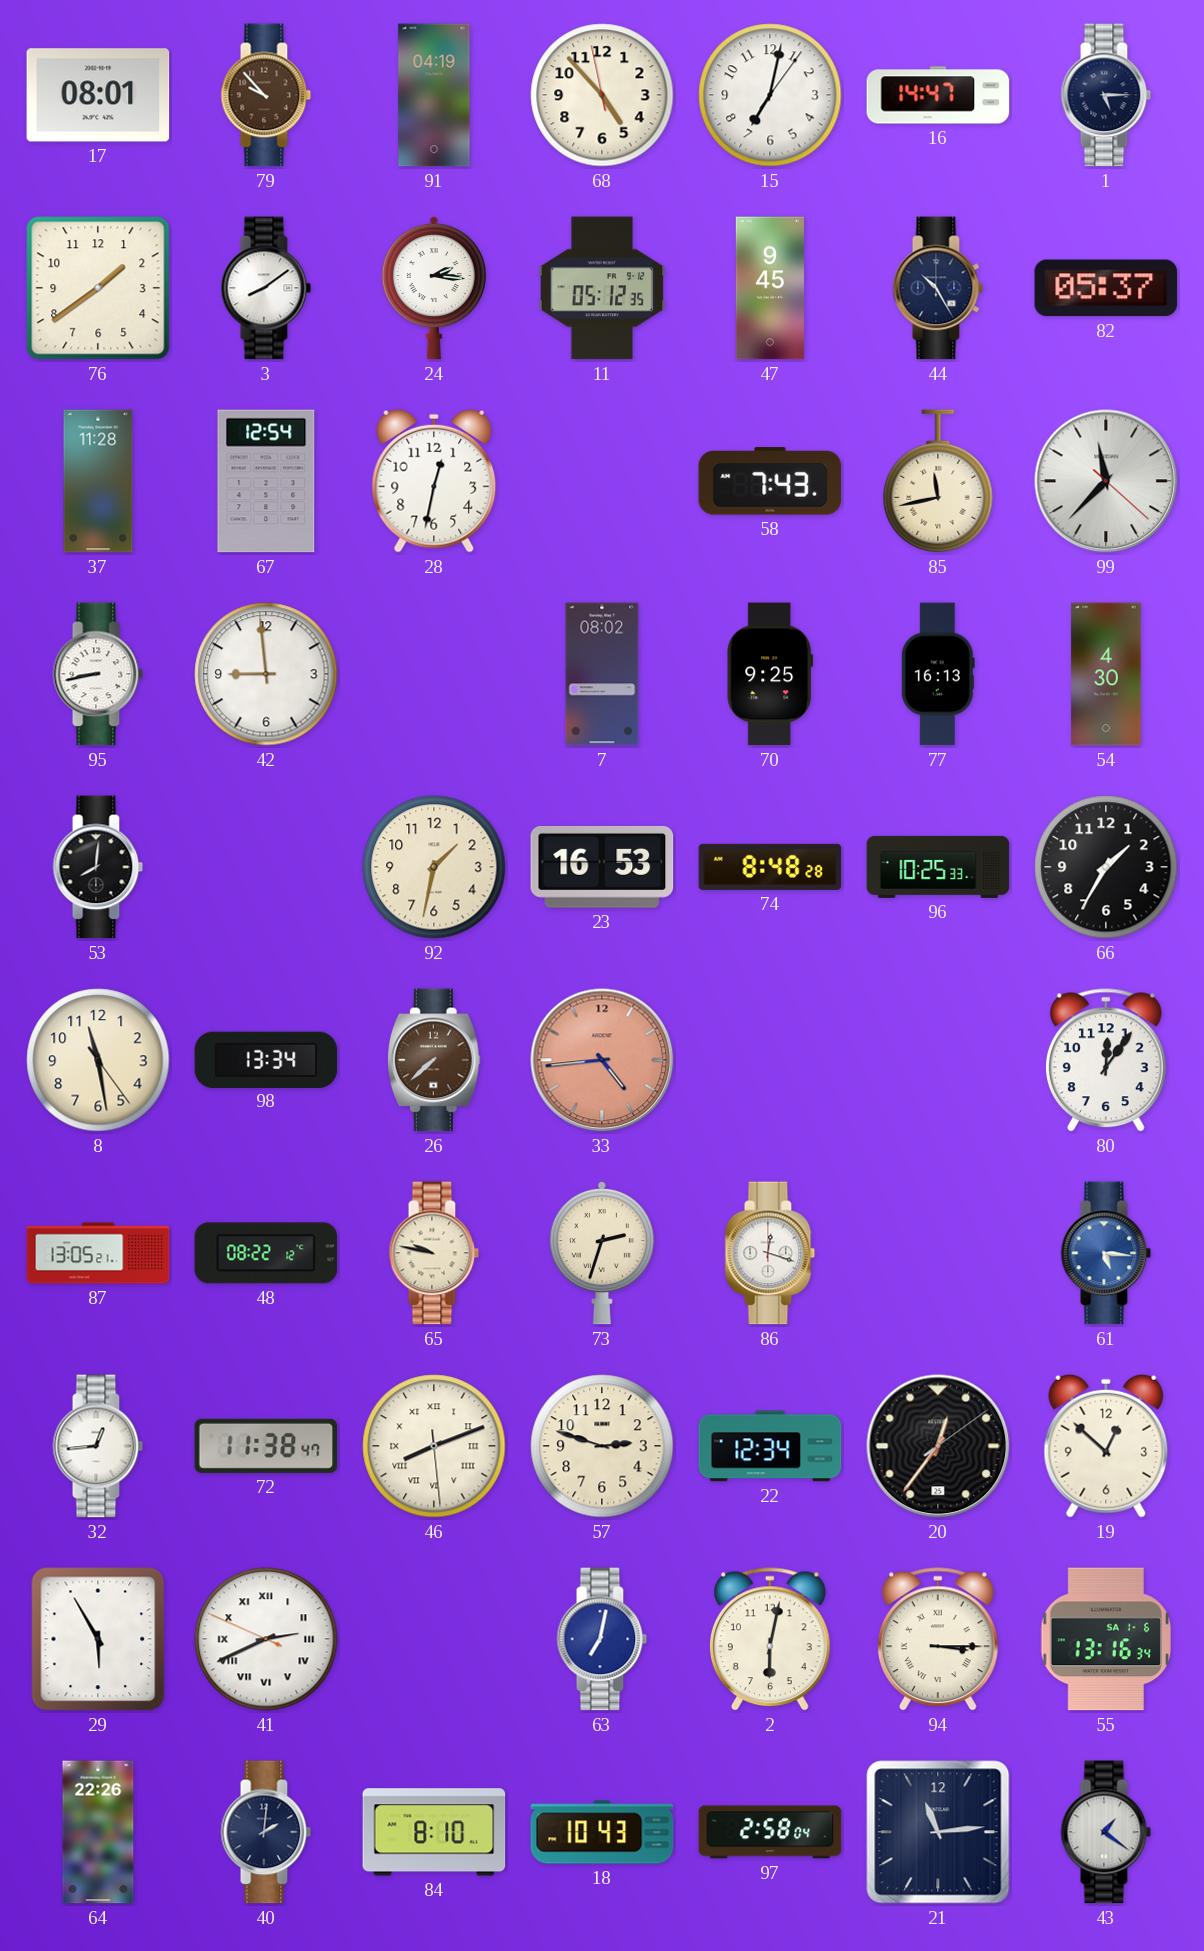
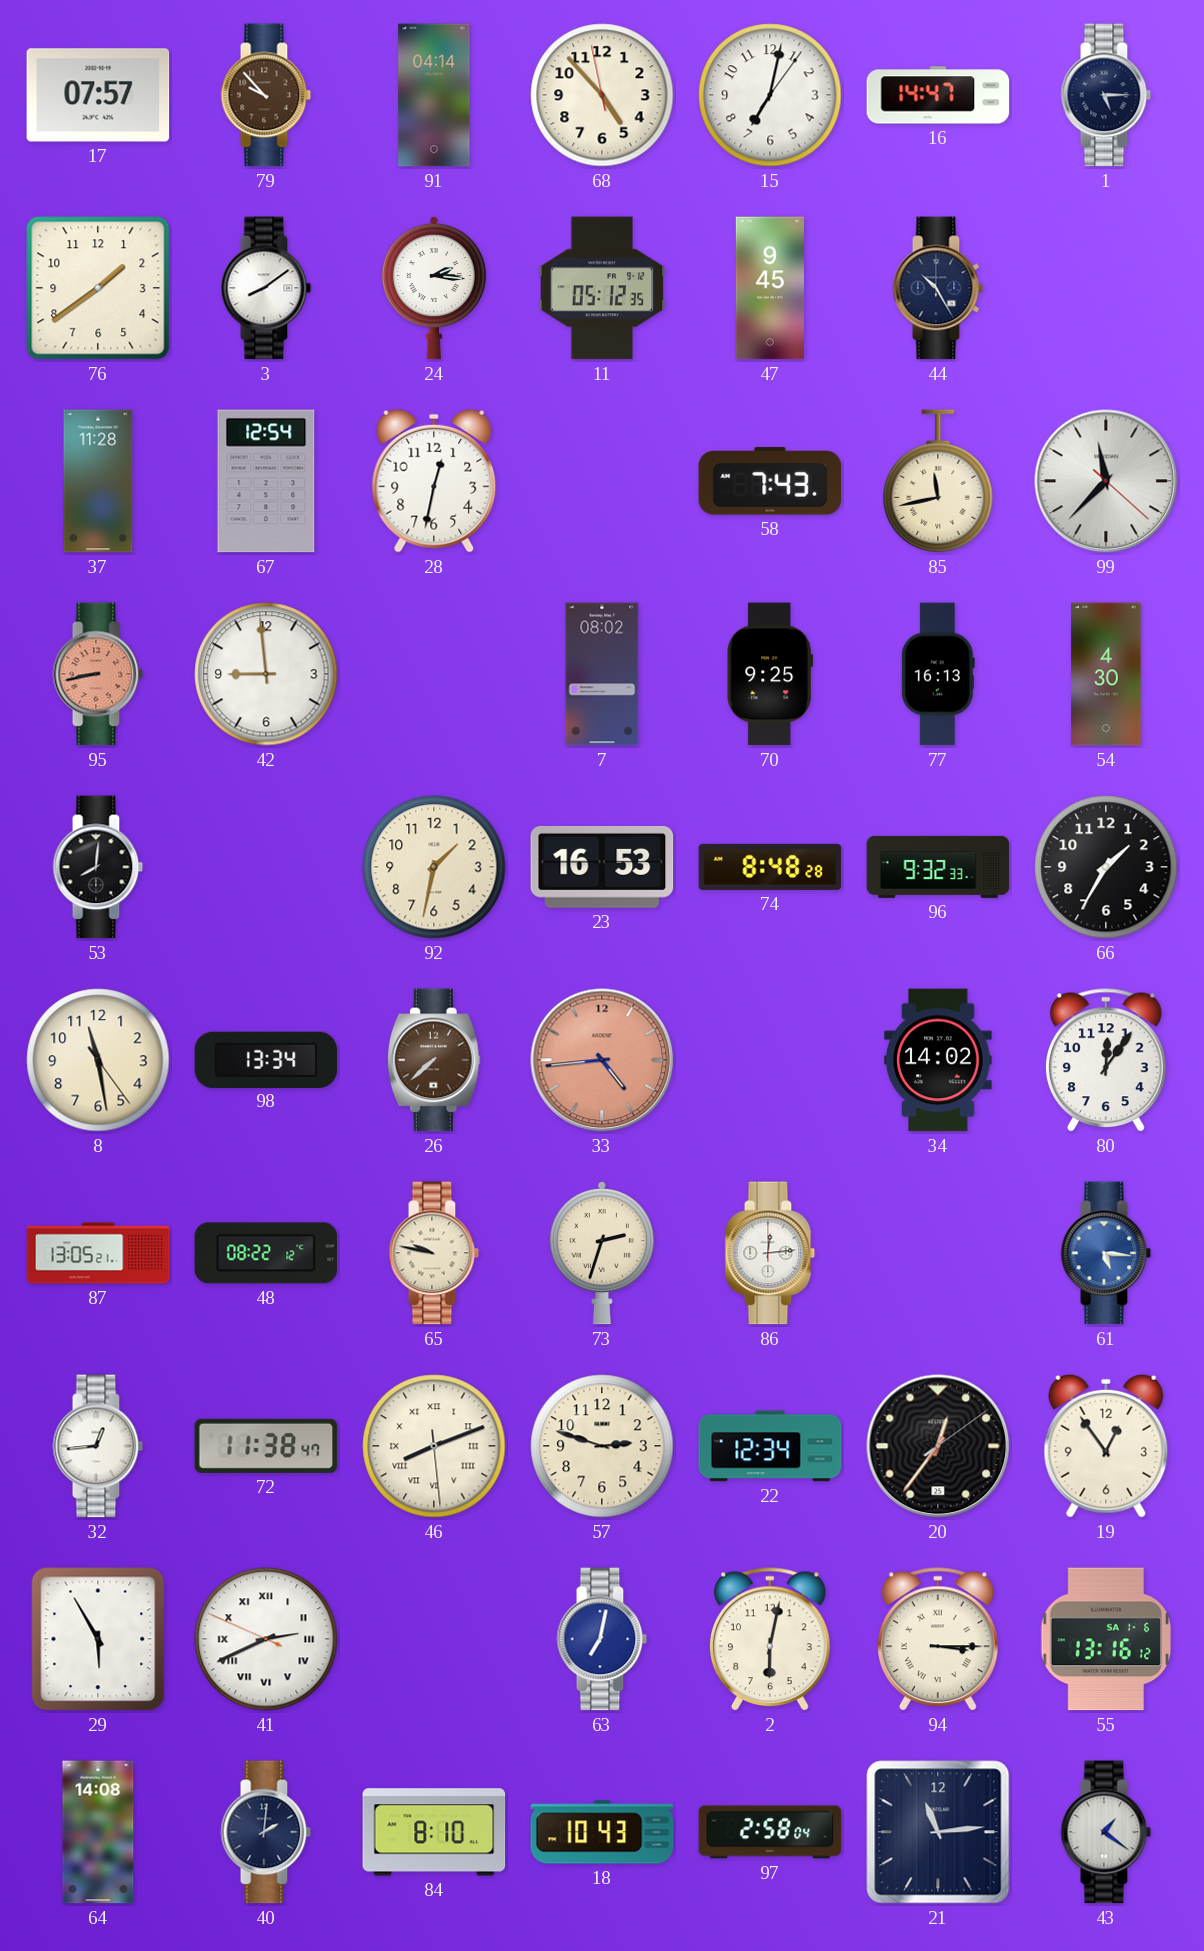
17: 08:01 -> 07:57 (98, 95)
91: 04:19 -> 04:14 (434, 95)
82: 05:37 -> none (1106, 288)
95 dial: white -> salmon (98, 674)
96: 10:25 -> 9:32 (938, 867)
34: none -> 14:02 (938, 1060)
86: 12:18 -> 12:14 (770, 1253)
19: 12:52 -> 12:54 (1106, 1446)
55: 13:16:34 -> 13:16:12 (1106, 1639)
64: 22:26 -> 14:08 (98, 1832)
